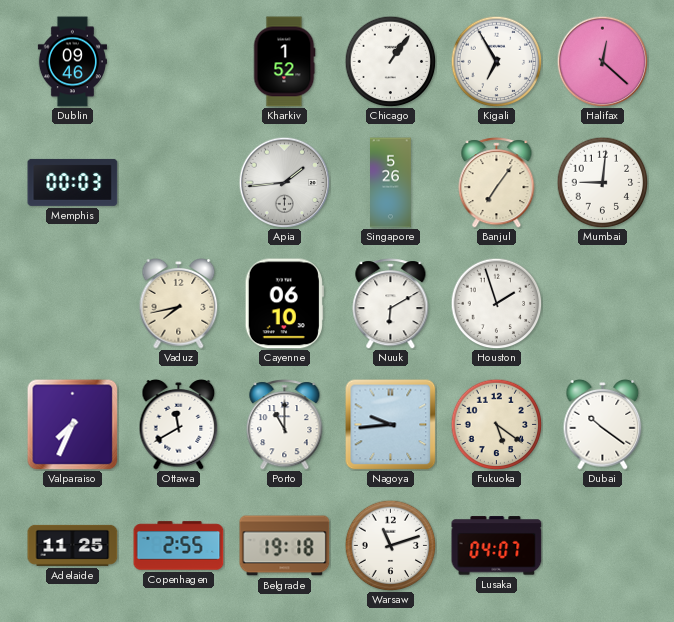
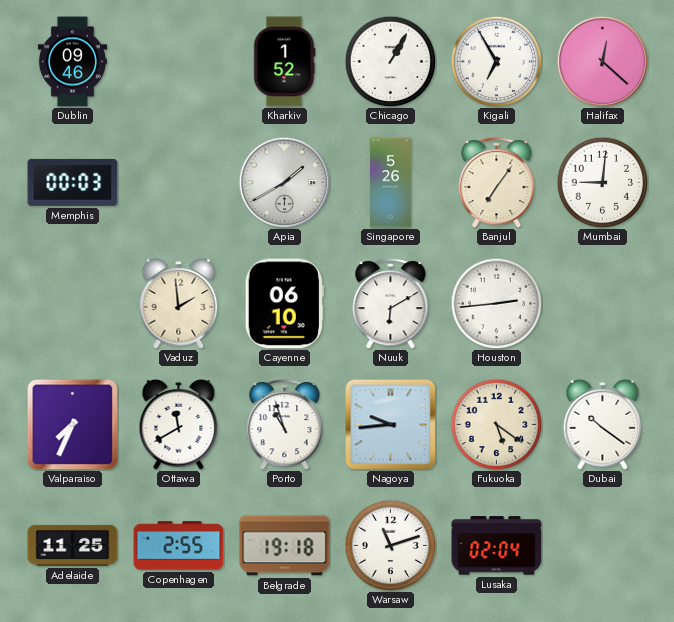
Chicago: 1:06 -> 1:05 (390, 61)
Apia: 1:44 -> 1:40 (284, 182)
Vaduz: 7:43 -> 1:59 (179, 304)
Houston: 1:57 -> 2:44 (496, 303)
Porto: 11:00 -> 10:57 (285, 425)
Lusaka: 04:07 -> 02:04 (497, 546)
